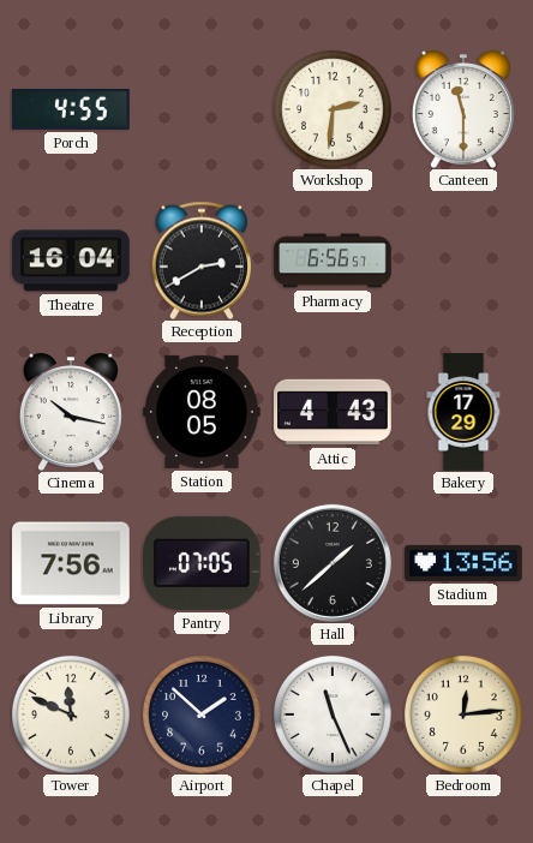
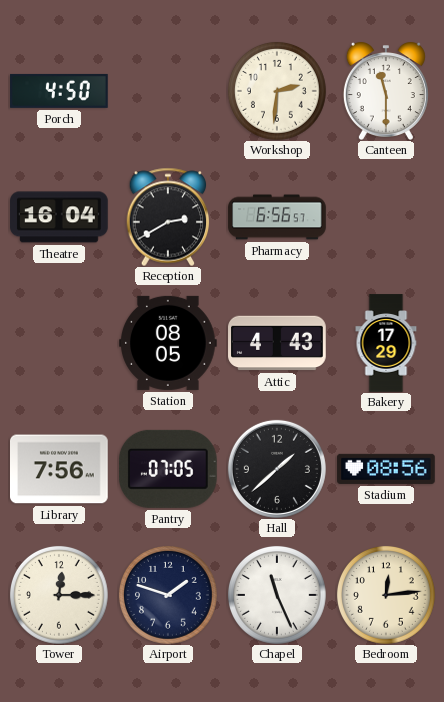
Porch: 4:55 -> 4:50 (59, 91)
Cinema: 10:17 -> none (71, 412)
Stadium: 13:56 -> 08:56 (386, 469)
Tower: 11:49 -> 12:15 (59, 595)
Airport: 1:52 -> 1:48 (168, 595)
